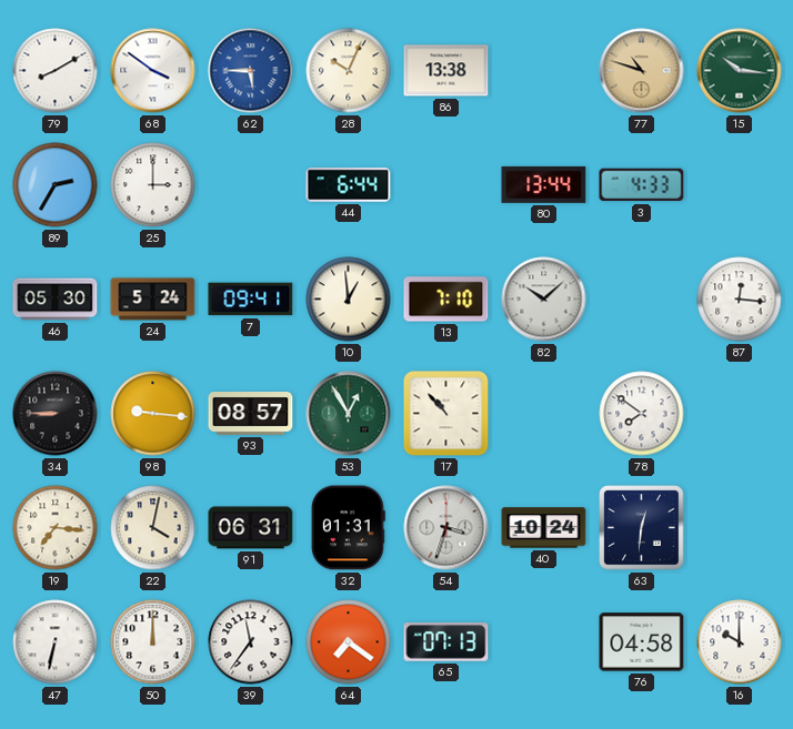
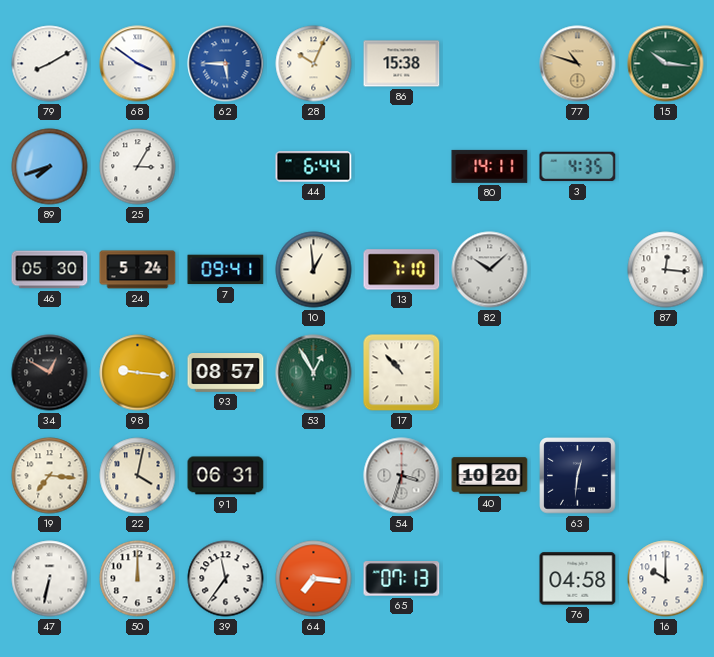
86: 13:38 -> 15:38 (402, 64)
89: 2:35 -> 7:42 (50, 167)
25: 3:00 -> 3:05 (138, 167)
80: 13:44 -> 14:11 (490, 166)
3: 4:33 -> 4:35 (578, 167)
34: 8:45 -> 12:50 (50, 373)
78: 7:51 -> none (642, 414)
32: 01:31 -> none (348, 528)
40: 10:24 -> 10:20 (490, 476)
64: 7:21 -> 7:16 (314, 579)
